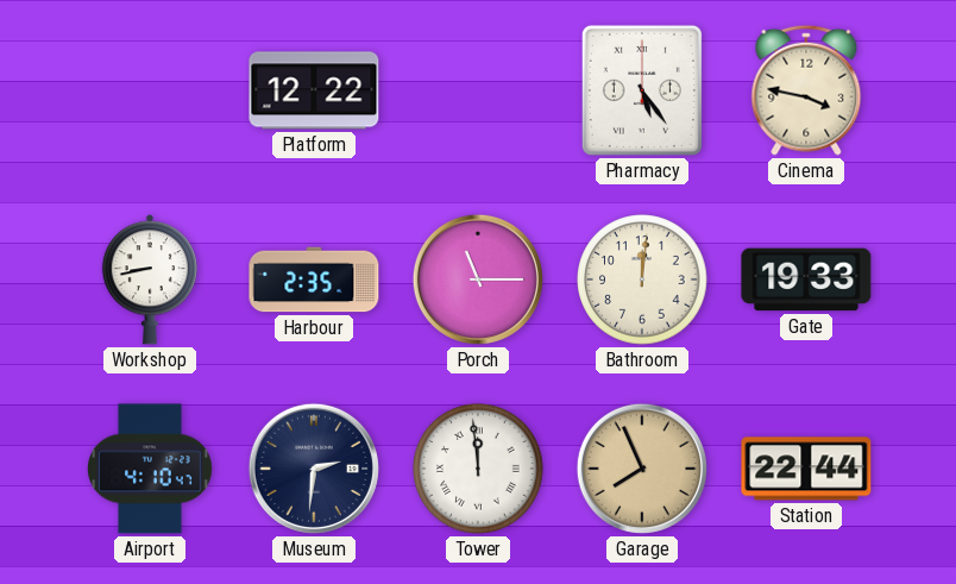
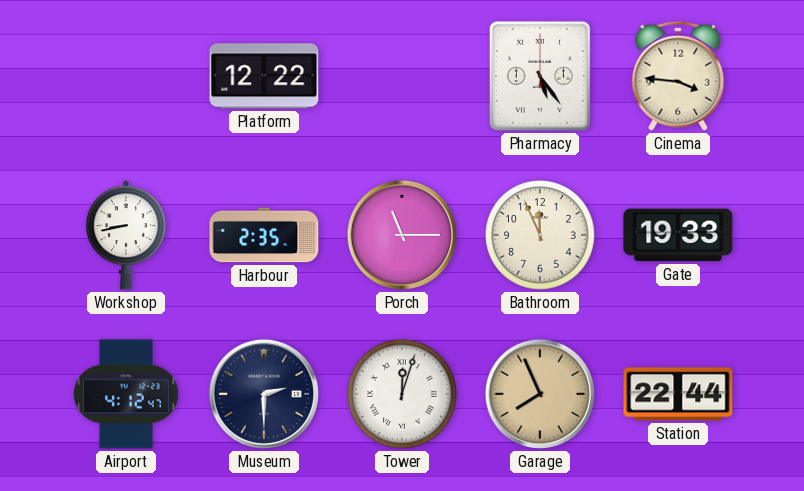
Cinema: 3:47 -> 3:46 (678, 76)
Bathroom: 12:01 -> 11:56 (540, 235)
Airport: 4:10 -> 4:12 (127, 394)
Museum: 2:31 -> 2:30 (264, 394)
Tower: 11:59 -> 12:03 (402, 394)
